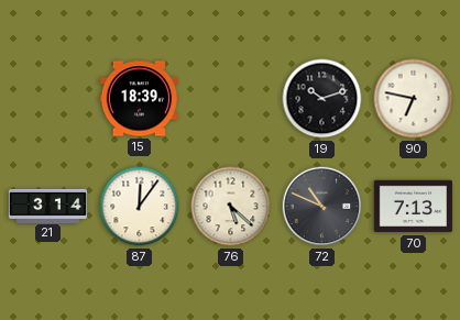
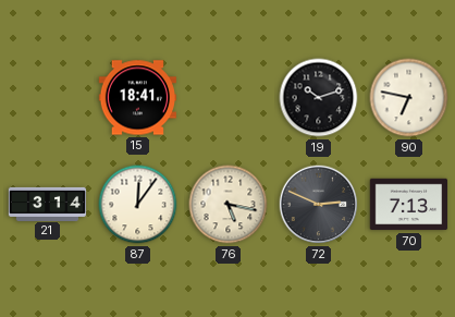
15: 18:39 -> 18:41 (138, 98)
76: 5:22 -> 5:17 (229, 205)
72: 10:49 -> 2:49 (319, 205)
